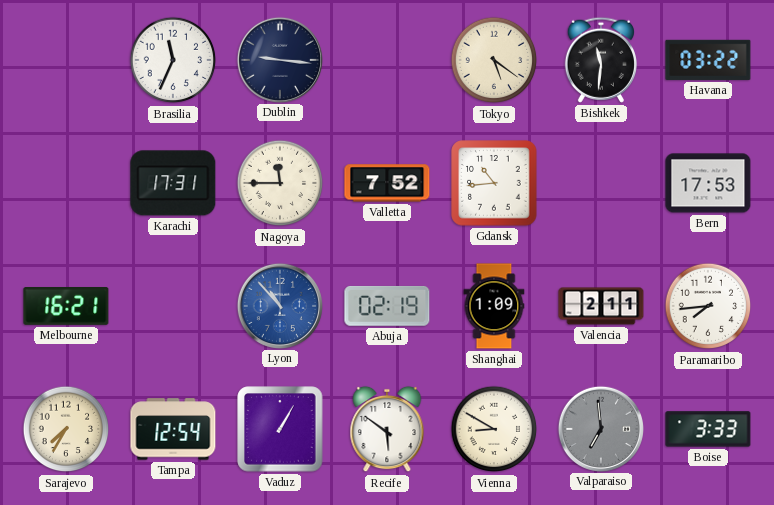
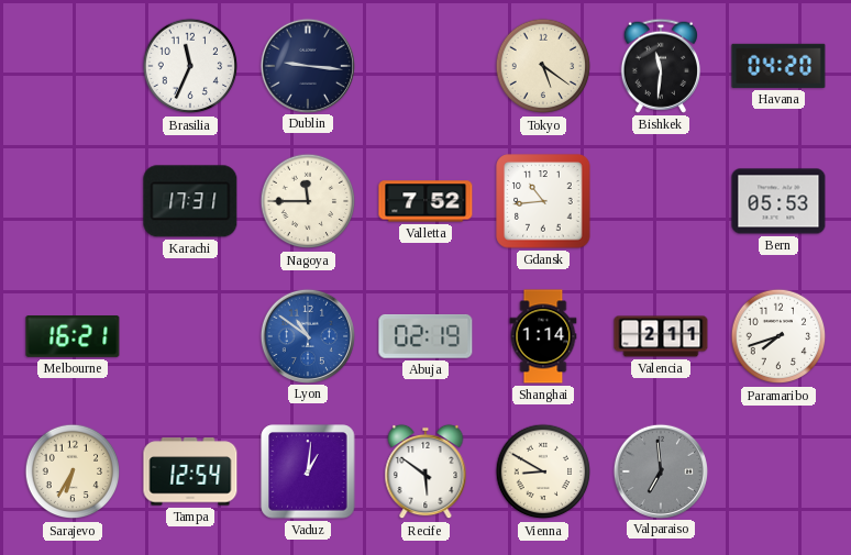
Havana: 03:22 -> 04:20 (778, 66)
Bern: 17:53 -> 05:53 (778, 201)
Lyon: 10:53 -> 10:51 (307, 335)
Shanghai: 1:09 -> 1:14 (543, 336)
Paramaribo: 7:44 -> 7:42 (778, 336)
Sarajevo: 7:35 -> 6:35 (73, 471)
Vaduz: 1:05 -> 1:01 (308, 471)
Boise: 3:33 -> none (708, 429)
